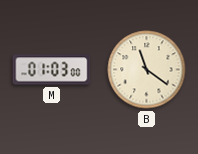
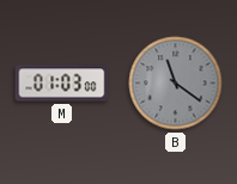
B dial: cream -> grey (176, 84)
